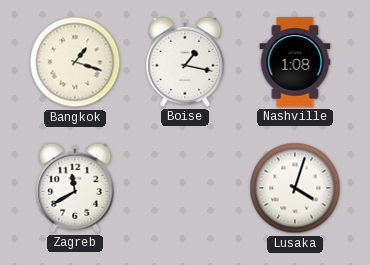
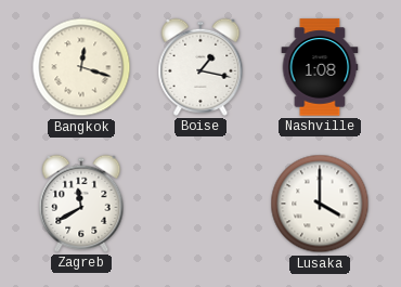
Bangkok: 1:18 -> 12:18 (81, 67)
Lusaka: 4:03 -> 4:00 (320, 204)
